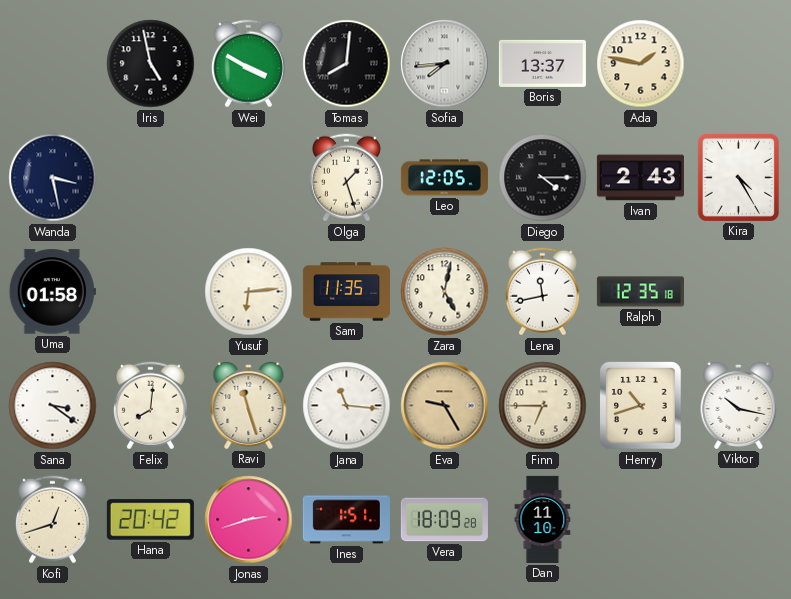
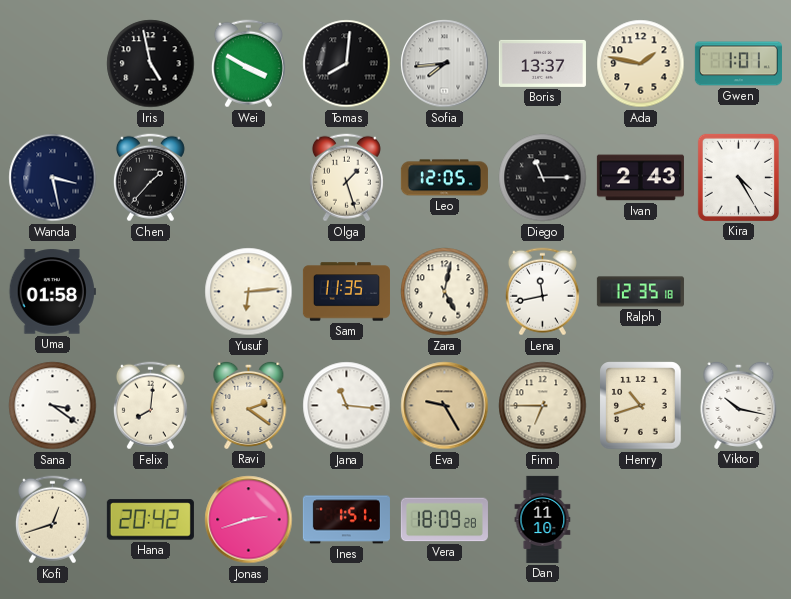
Gwen: none -> 1:01 (738, 64)
Chen: none -> 1:37 (150, 178)
Diego: 4:15 -> 11:15 (543, 178)
Ravi: 11:27 -> 2:21 (249, 405)
